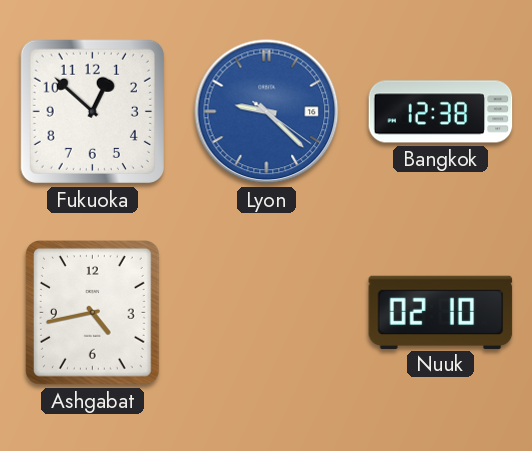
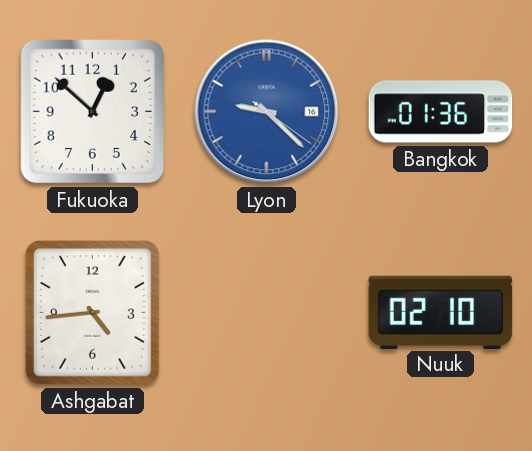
Bangkok: 12:38 -> 01:36 (441, 112)
Ashgabat: 4:43 -> 4:44 (93, 313)
